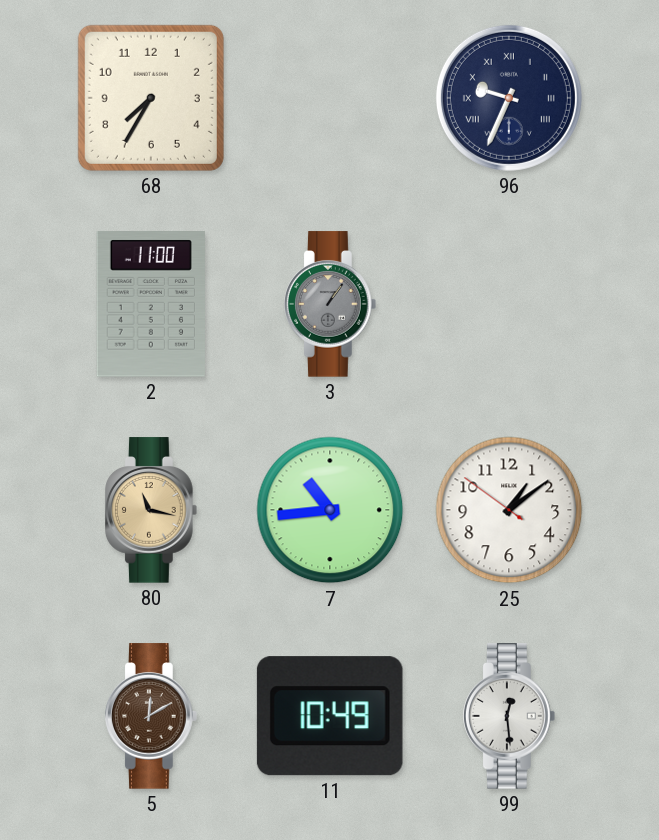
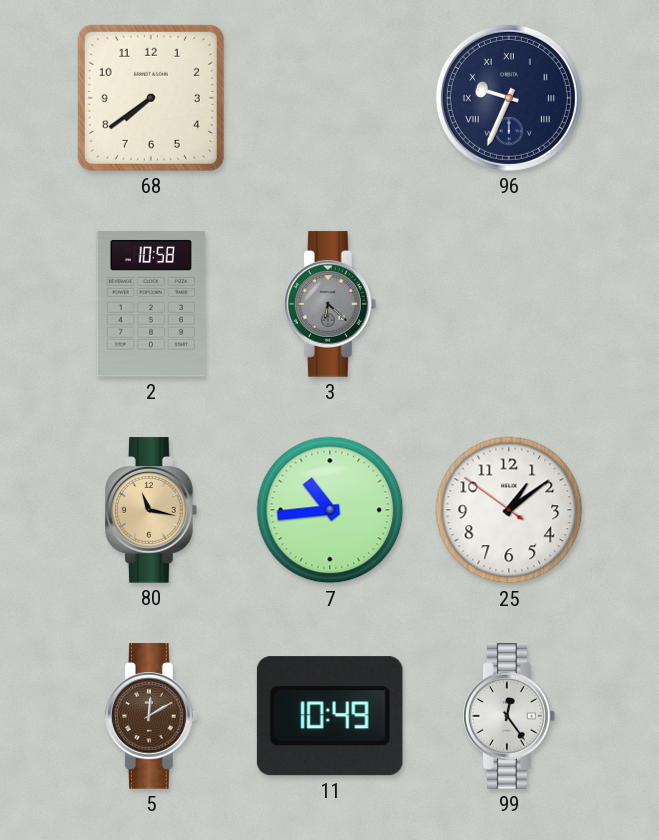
68: 7:35 -> 7:39 (151, 98)
2: 11:00 -> 10:58 (151, 305)
3: 1:06 -> 6:22 (331, 304)
99: 12:29 -> 12:24 (510, 716)
